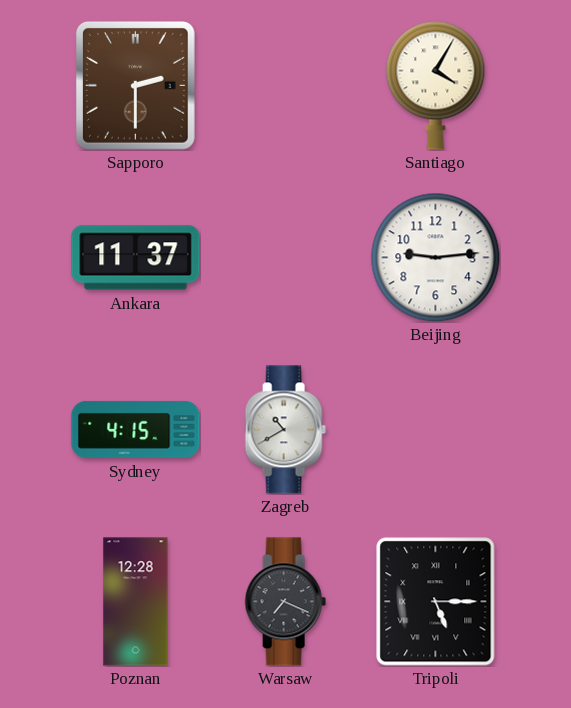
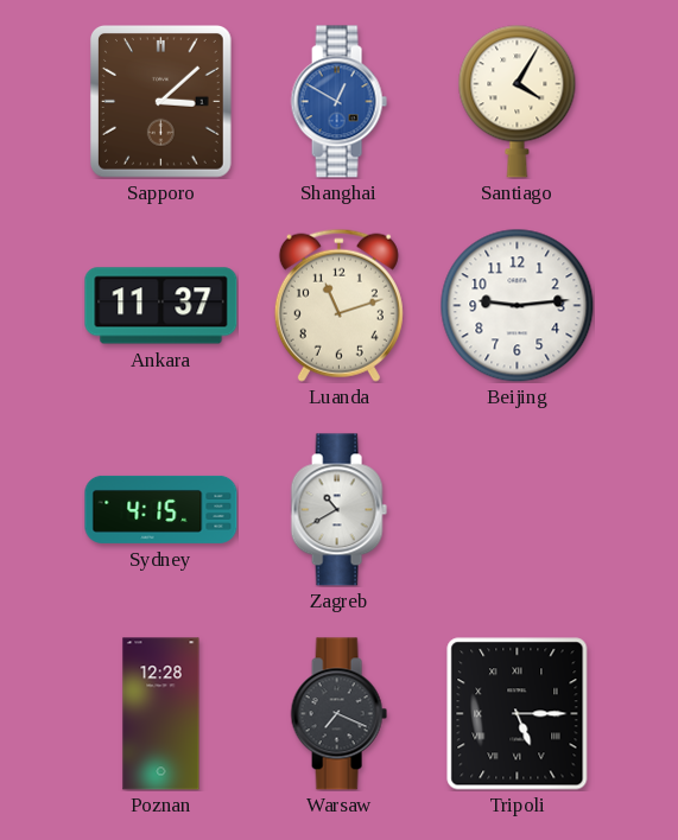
Sapporo: 2:30 -> 3:08 (160, 102)
Shanghai: none -> 12:50 (338, 102)
Luanda: none -> 11:12 (338, 305)
